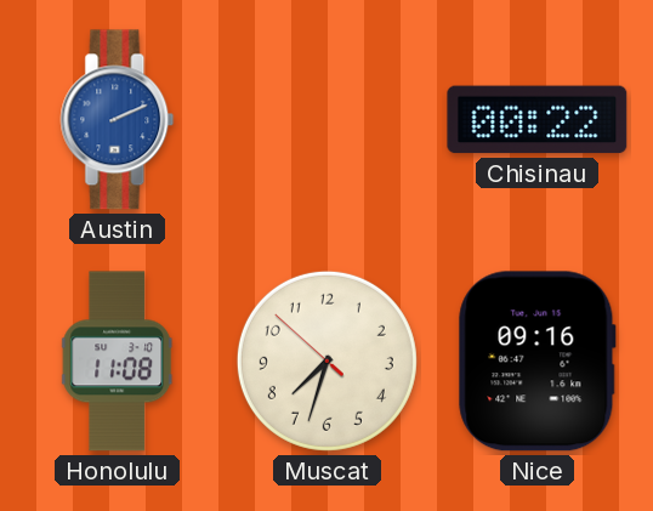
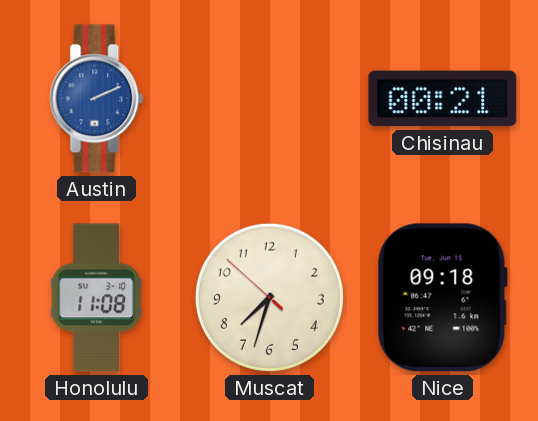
Chisinau: 00:22 -> 00:21 (443, 99)
Nice: 09:16 -> 09:18 (442, 298)
